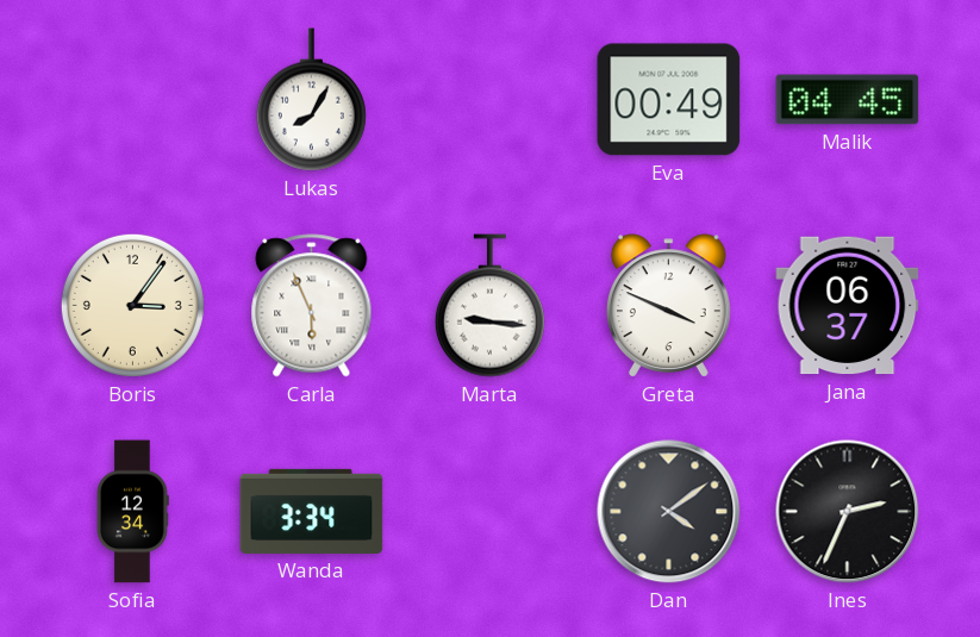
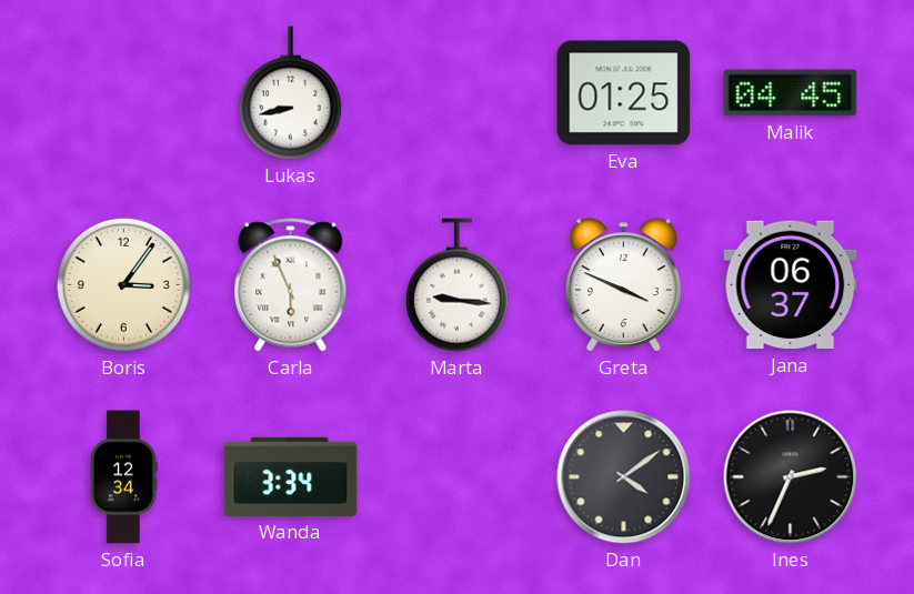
Lukas: 8:05 -> 8:43 (290, 93)
Eva: 00:49 -> 01:25 (624, 93)
